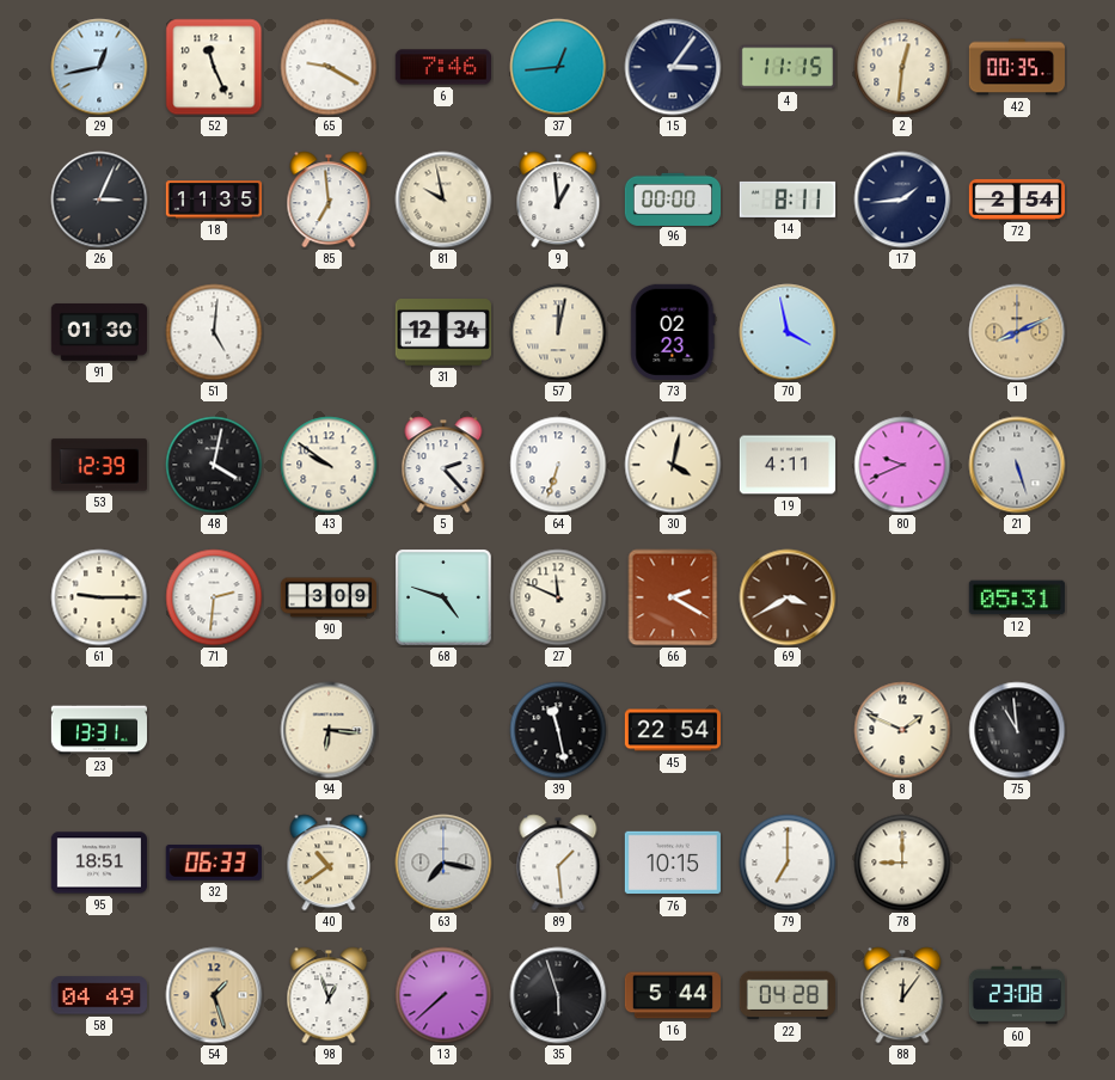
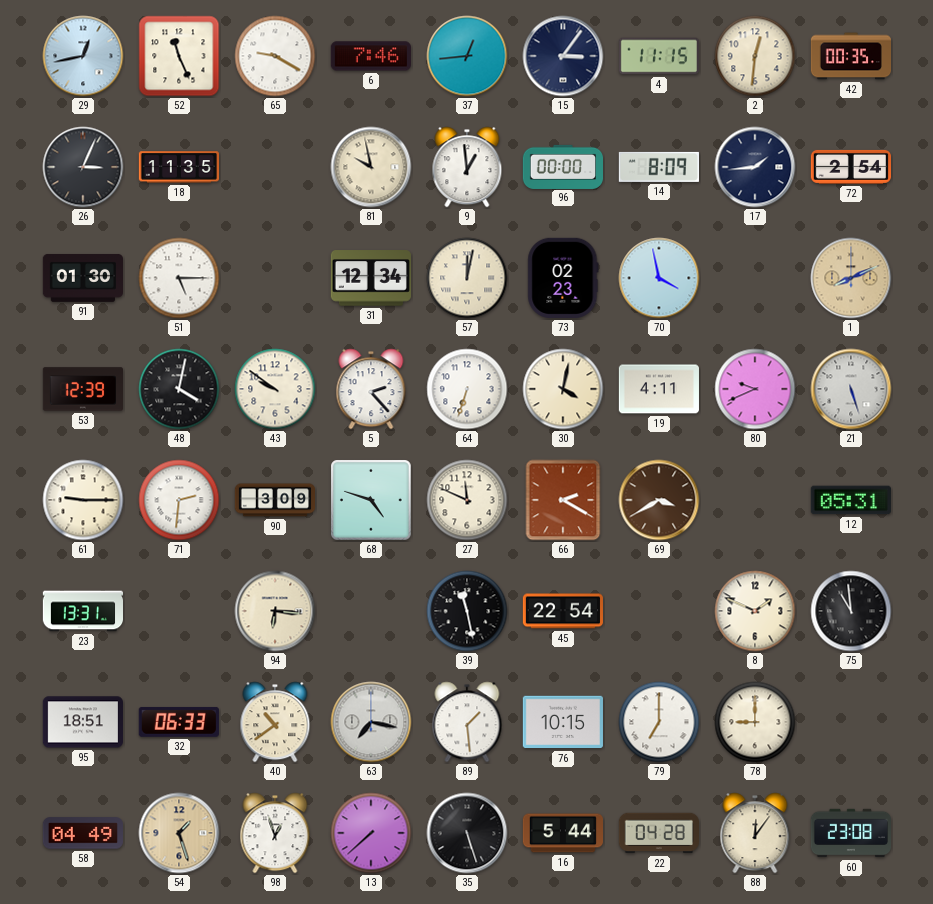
85: 6:59 -> none (329, 200)
14: 8:11 -> 8:09 (659, 167)
51: 5:01 -> 5:15 (179, 278)
35: 5:57 -> 5:27 (467, 833)
